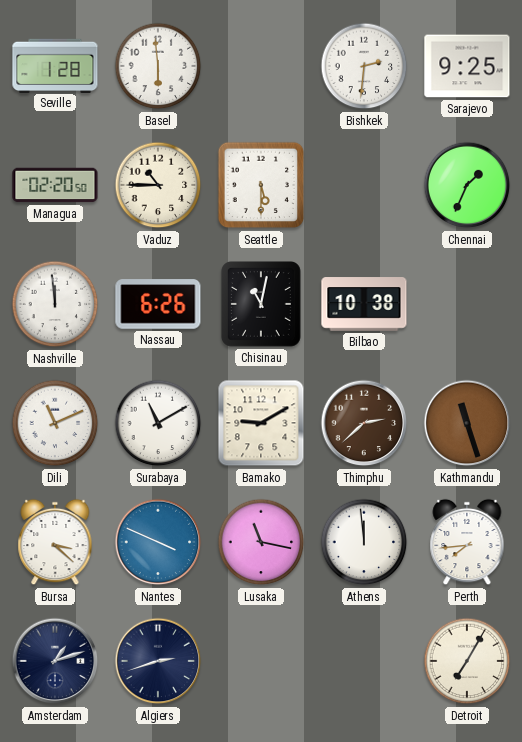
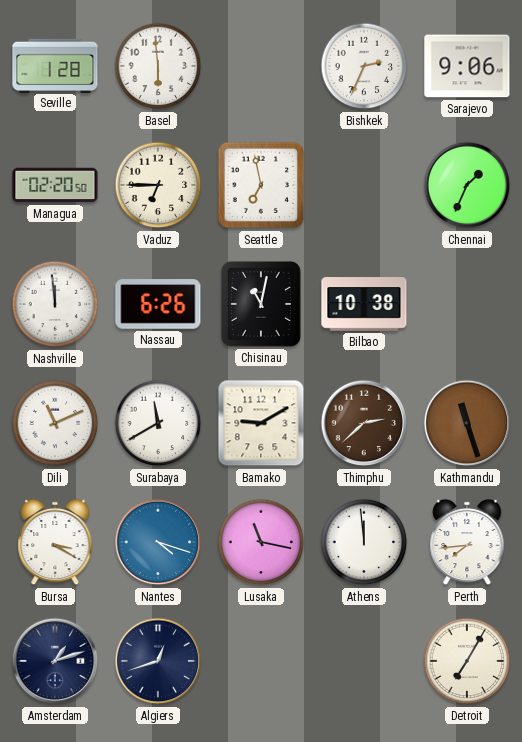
Bishkek: 2:31 -> 2:34 (364, 66)
Sarajevo: 9:25 -> 9:06 (467, 66)
Vaduz: 10:45 -> 6:45 (158, 185)
Seattle: 5:30 -> 6:58 (261, 185)
Surabaya: 11:10 -> 11:40 (158, 423)
Bursa: 3:22 -> 3:20 (55, 542)
Nantes: 3:49 -> 4:18 (158, 542)
Algiers: 2:42 -> 12:42 (158, 661)
